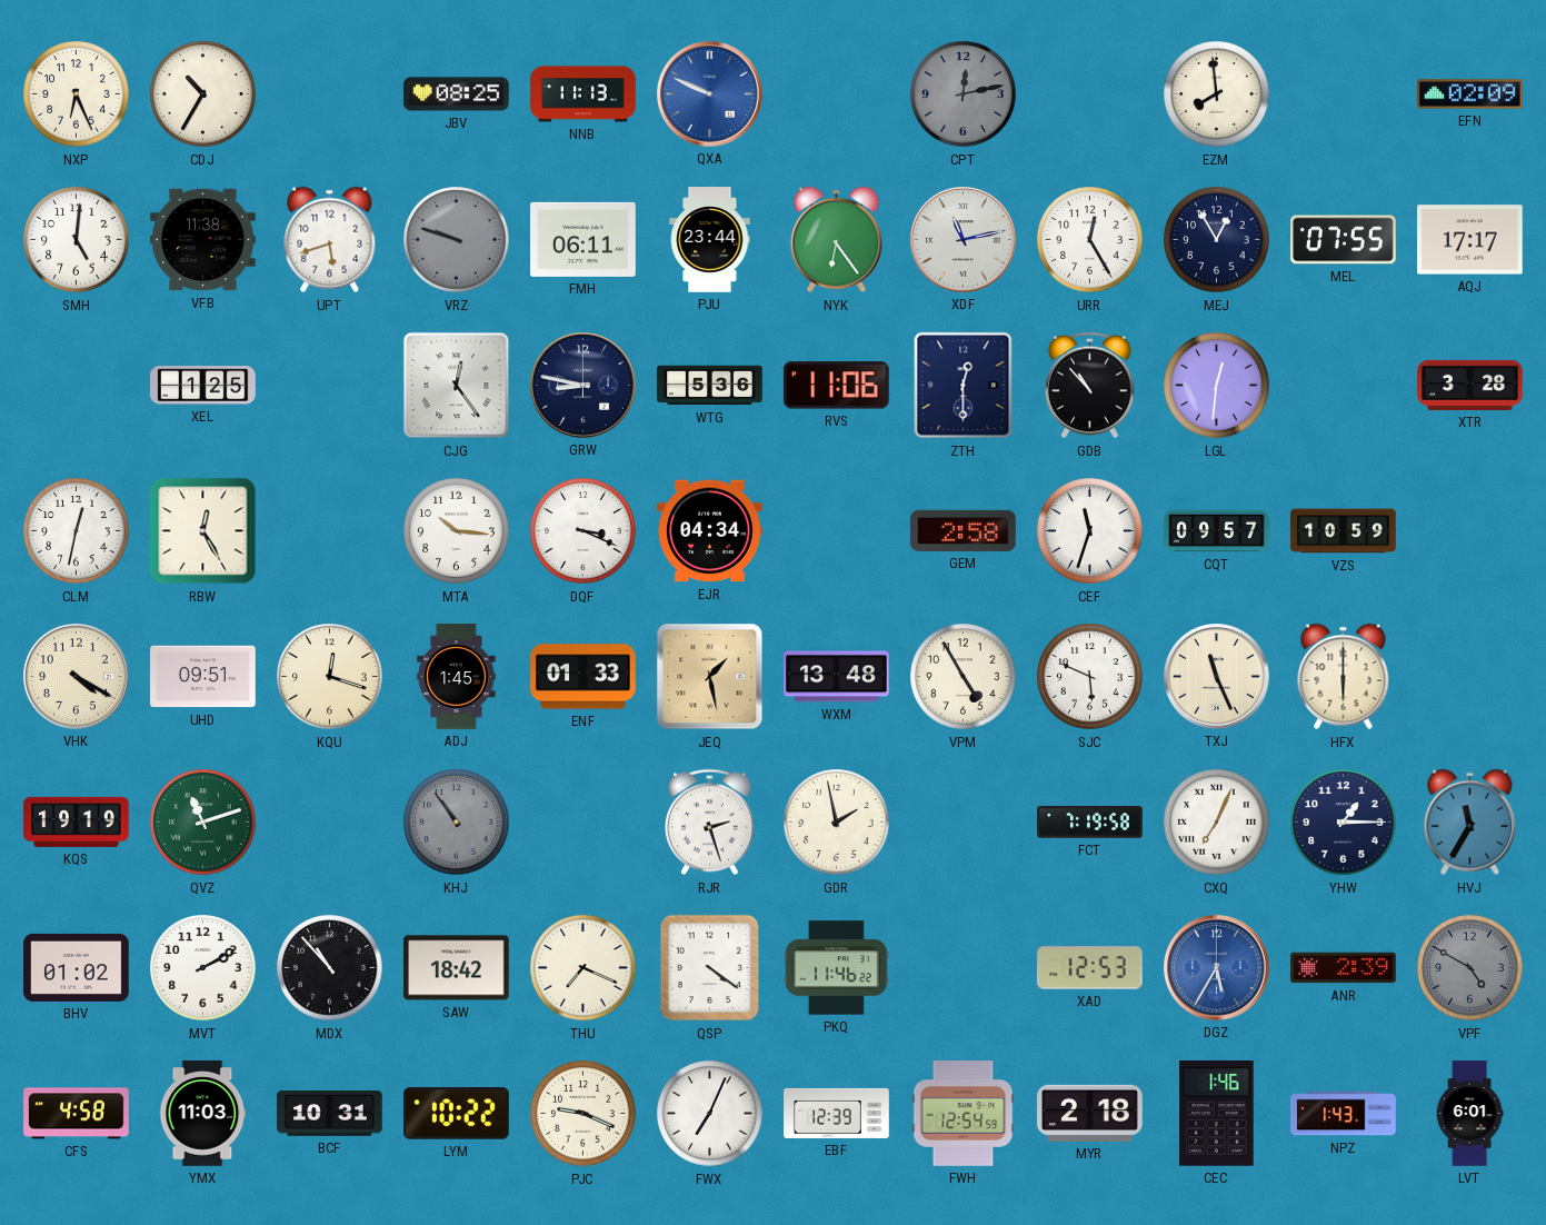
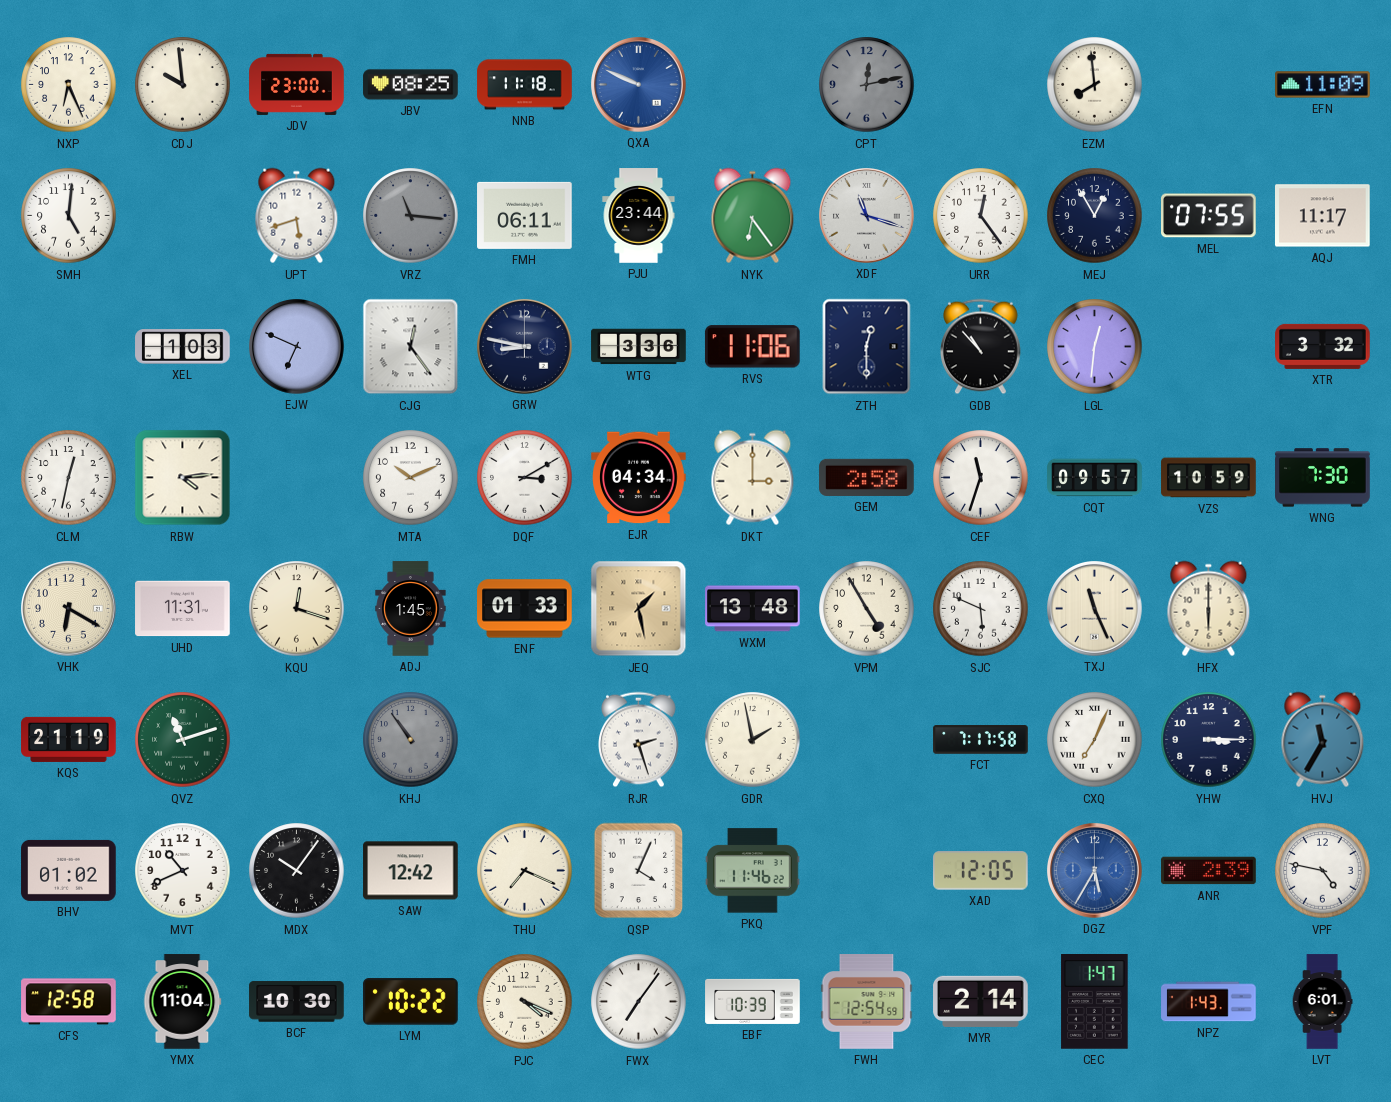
CDJ: 10:35 -> 9:59 (183, 85)
JDV: none -> 23:00 (297, 84)
NNB: 11:13 -> 11:18 (525, 85)
EFN: 02:09 -> 11:09 (1323, 85)
VFB: 11:38 -> none (203, 240)
VRZ: 9:48 -> 11:16 (411, 216)
XDF: 11:13 -> 11:18 (867, 216)
URR: 12:25 -> 12:24 (981, 216)
AQJ: 17:17 -> 11:17 (1323, 216)
XEL: 1:25 -> 1:03 (183, 347)
EJW: none -> 6:49 (297, 347)
WTG: 5:36 -> 3:36 (639, 347)
XTR: 3:28 -> 3:32 (1323, 346)
RBW: 12:25 -> 4:14 (183, 478)
MTA: 10:16 -> 10:11 (411, 478)
DQF: 3:19 -> 3:10 (525, 478)
DKT: none -> 3:00 (753, 478)
WNG: none -> 7:30 (1323, 478)
VHK: 4:20 -> 6:20 (69, 609)
UHD: 09:51 -> 11:31 (183, 609)
KQS: 19:19 -> 21:19 (69, 739)
FCT: 7:19 -> 7:17 (981, 740)
YHW: 1:15 -> 3:15 (1209, 740)
MVT: 2:10 -> 10:41 (183, 871)
MDX: 10:53 -> 10:06 (297, 871)
SAW: 18:42 -> 12:42 (411, 871)
QSP: 4:21 -> 4:04 (639, 871)
XAD: 12:53 -> 12:05 (981, 871)
VPF: 4:50 -> 4:47 (1323, 871)
VPF dial: grey -> white (1323, 871)
CFS: 4:58 -> 12:58 (69, 1002)
YMX: 11:03 -> 11:04 (183, 1002)
BCF: 10:31 -> 10:30 (297, 1002)
PJC: 9:19 -> 4:19 (525, 1002)
FWX: 7:04 -> 7:06 (639, 1002)
EBF: 12:39 -> 10:39 (753, 1001)
MYR: 2:18 -> 2:14 (981, 1001)
CEC: 1:46 -> 1:47 (1095, 1002)
